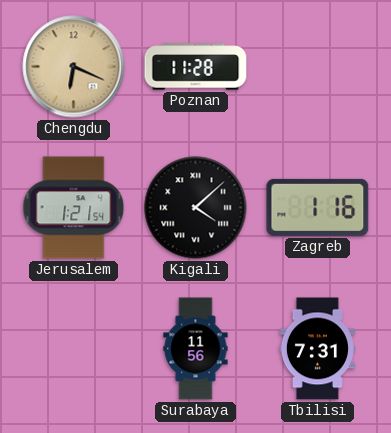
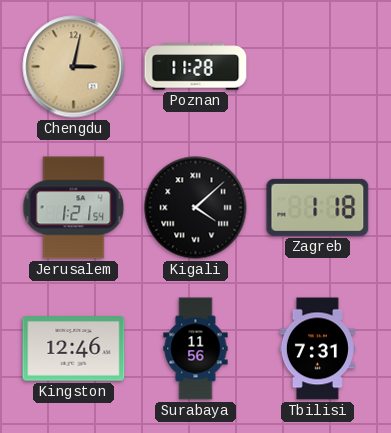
Chengdu: 6:19 -> 3:02 (74, 67)
Zagreb: 1:16 -> 1:18 (318, 207)
Kingston: none -> 12:46 (74, 349)
